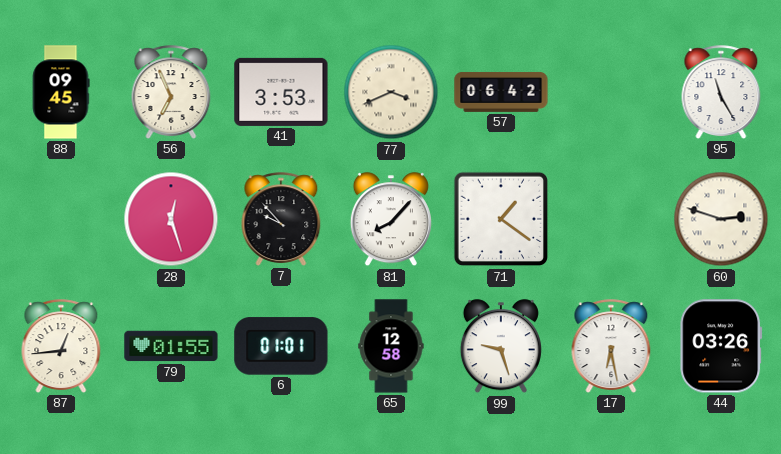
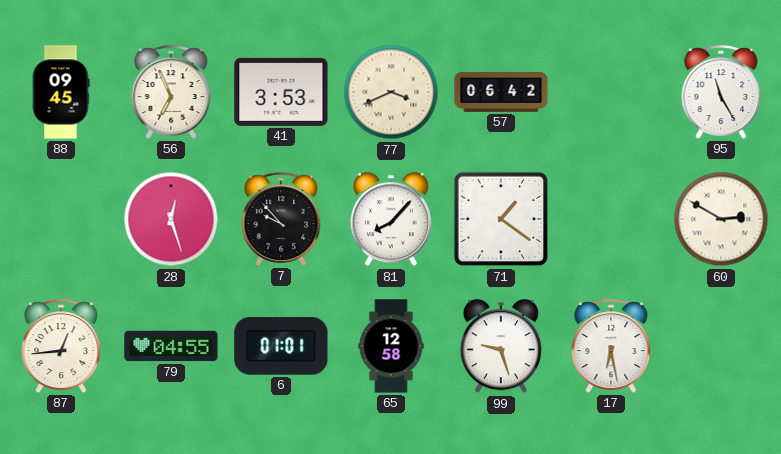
60: 2:48 -> 2:50 (721, 219)
79: 01:55 -> 04:55 (171, 346)
44: 03:26 -> none (721, 346)
